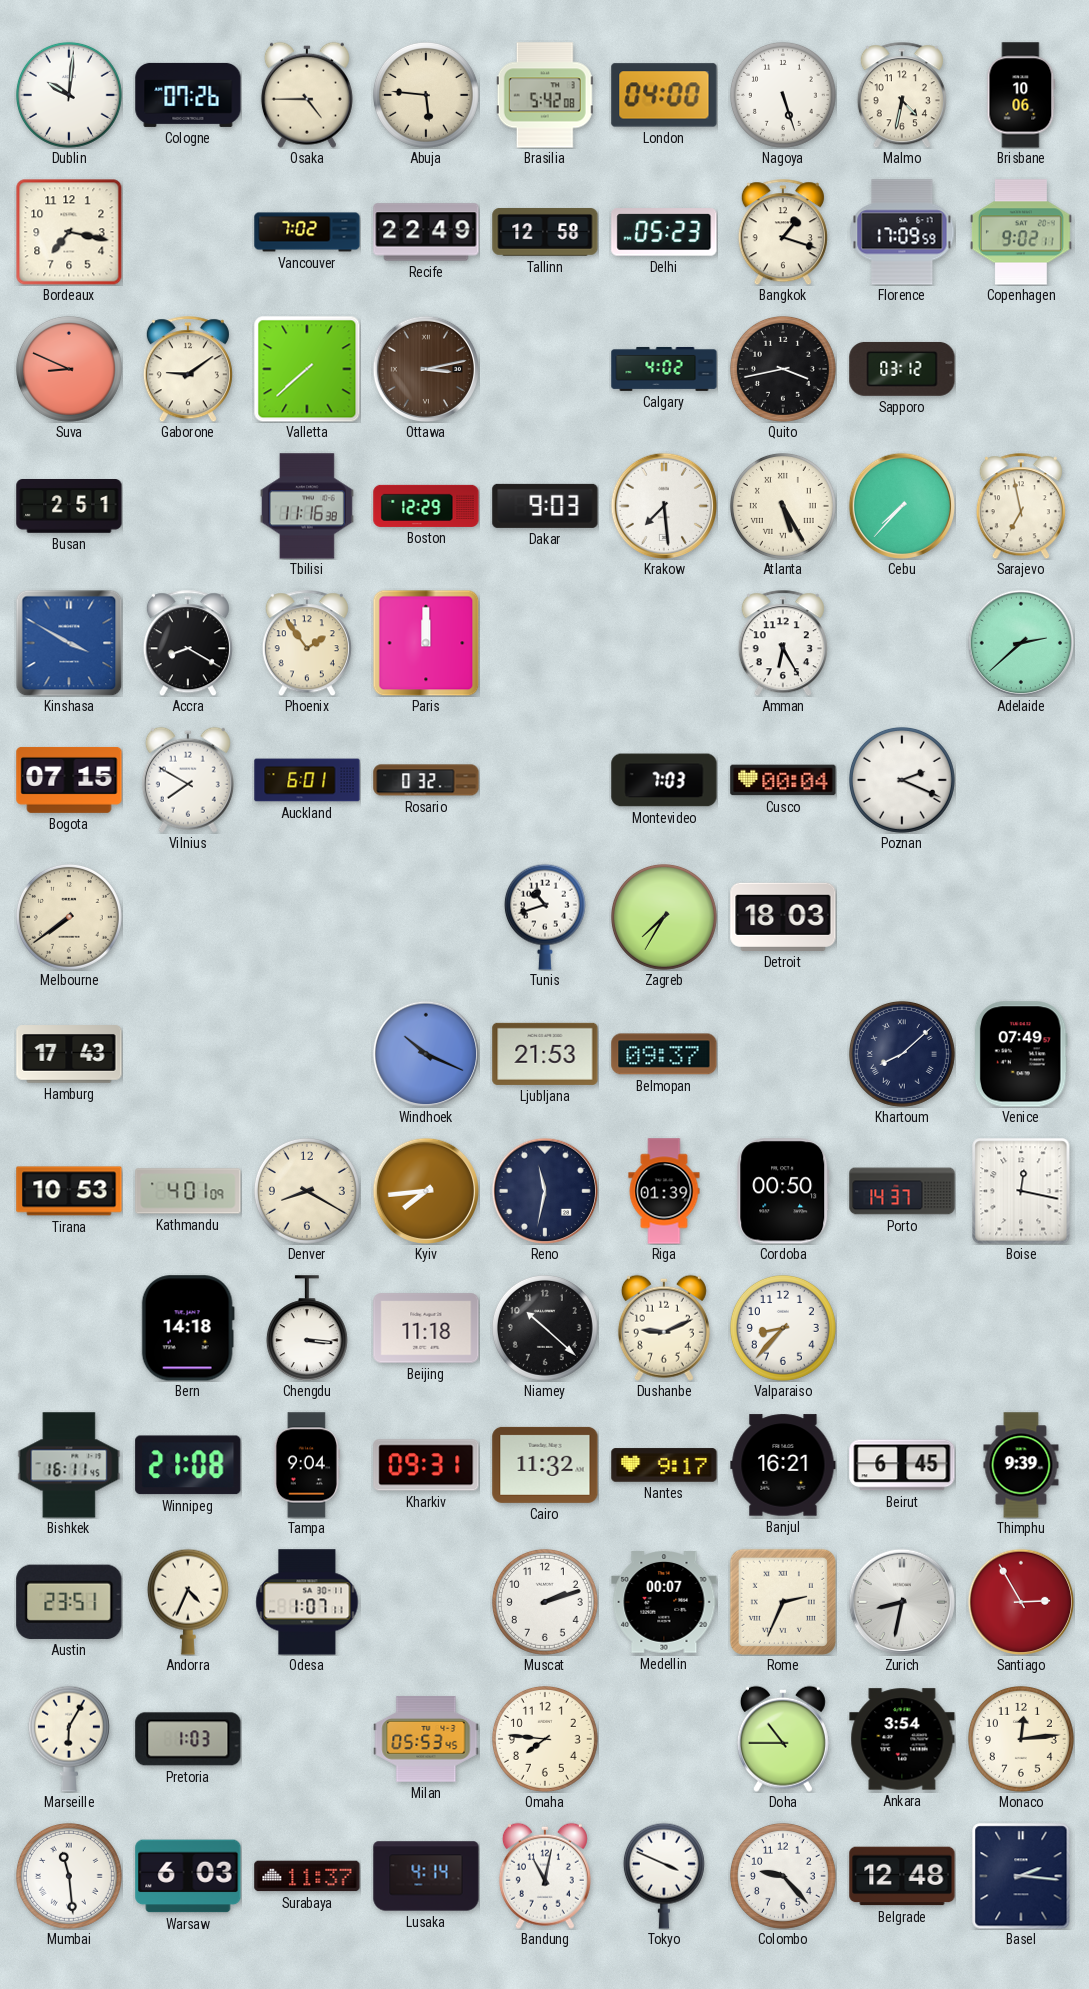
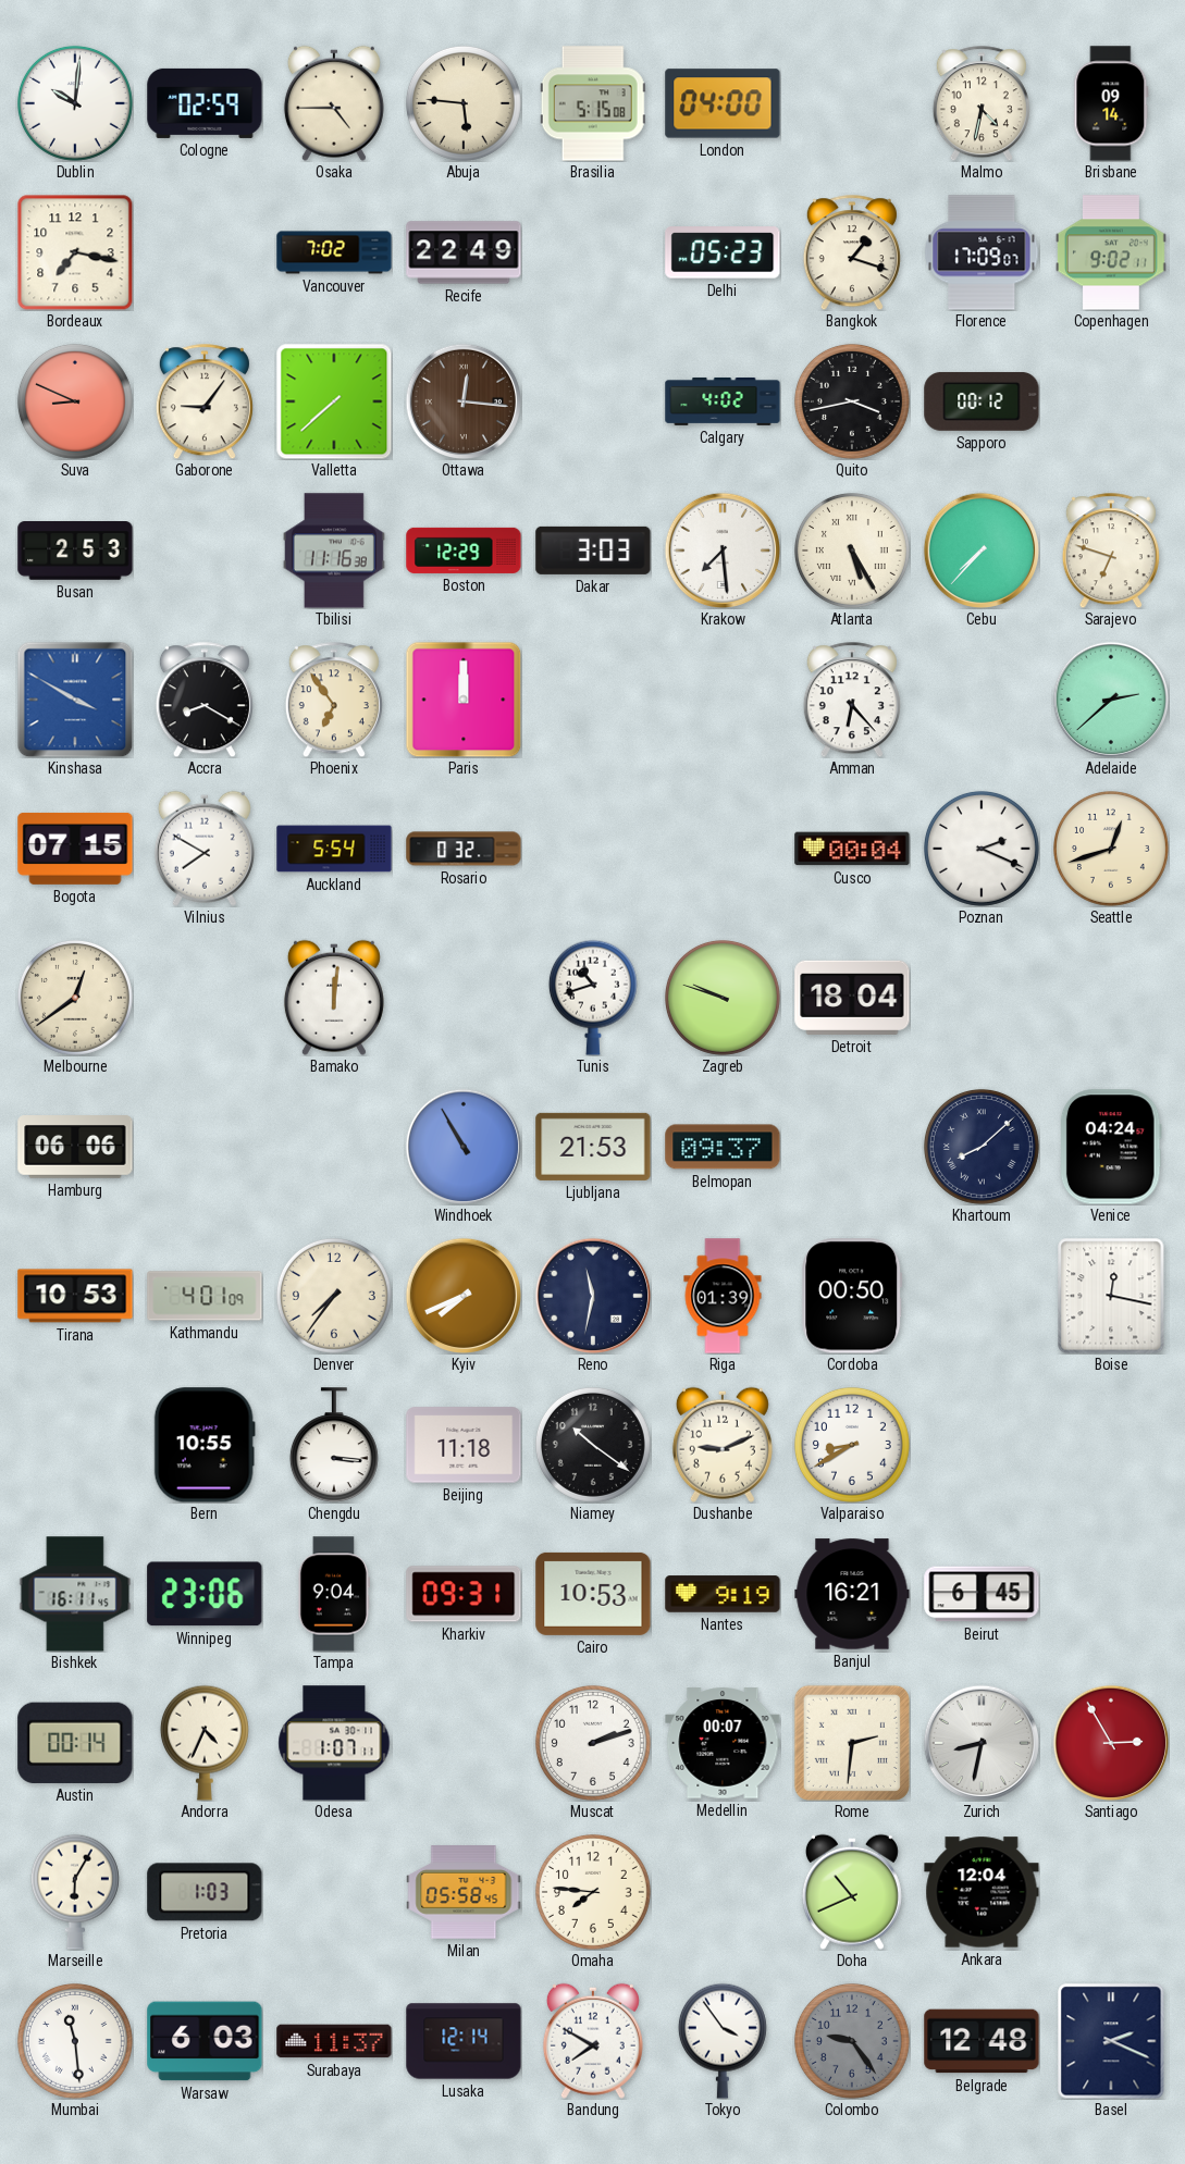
Cologne: 07:26 -> 02:59 (205, 103)
Brasilia: 5:42 -> 5:15 (593, 103)
Nagoya: 5:27 -> none (783, 95)
Brisbane: 10:06 -> 09:14 (1111, 103)
Tallinn: 12:58 -> none (545, 233)
Florence: 17:09:59 -> 17:09:07 (982, 252)
Gaborone: 9:09 -> 9:06 (205, 401)
Ottawa: 3:13 -> 12:16 (462, 400)
Sapporo: 03:12 -> 00:12 (982, 401)
Busan: 2:51 -> 2:53 (75, 552)
Dakar: 9:03 -> 3:03 (593, 551)
Sarajevo: 6:58 -> 6:48 (1111, 551)
Phoenix: 1:54 -> 6:54 (334, 700)
Amman: 6:25 -> 6:23 (852, 700)
Auckland: 6:01 -> 5:54 (334, 849)
Montevideo: 7:03 -> none (664, 780)
Seattle: none -> 12:42 (1111, 849)
Melbourne: 7:39 -> 12:39 (75, 998)
Bamako: none -> 12:01 (334, 998)
Zagreb: 7:35 -> 9:48 (723, 998)
Detroit: 18:03 -> 18:04 (852, 998)
Hamburg: 17:43 -> 06:06 (75, 1147)
Windhoek: 10:19 -> 10:55 (462, 1146)
Venice: 07:49 -> 04:24 (1111, 1147)
Denver: 8:20 -> 7:36 (334, 1296)
Kyiv: 7:44 -> 7:41 (462, 1295)
Porto: 14:37 -> none (902, 1191)
Bern: 14:18 -> 10:55 (205, 1445)
Niamey: 10:22 -> 10:21 (593, 1445)
Valparaiso: 8:37 -> 8:40 (852, 1445)
Winnipeg: 21:08 -> 23:06 (205, 1594)
Cairo: 11:32 -> 10:53 (593, 1594)
Nantes: 9:17 -> 9:19 (723, 1594)
Thimphu: 9:39 -> none (1021, 1465)
Austin: 23:51 -> 00:14 (75, 1743)
Rome: 2:34 -> 2:31 (852, 1743)
Milan: 05:53 -> 05:58 (464, 1892)
Doha: 10:45 -> 10:41 (852, 1892)
Ankara: 3:54 -> 12:04 (982, 1892)
Monaco: 12:14 -> none (1021, 1739)
Lusaka: 4:14 -> 12:14 (464, 2041)
Bandung: 11:02 -> 7:50 (593, 2041)
Tokyo: 3:49 -> 3:54 (723, 2041)
Colombo: 9:23 -> 9:24 (852, 2041)
Colombo dial: white -> grey (852, 2041)
Basel: 2:16 -> 2:19 (1111, 2041)
